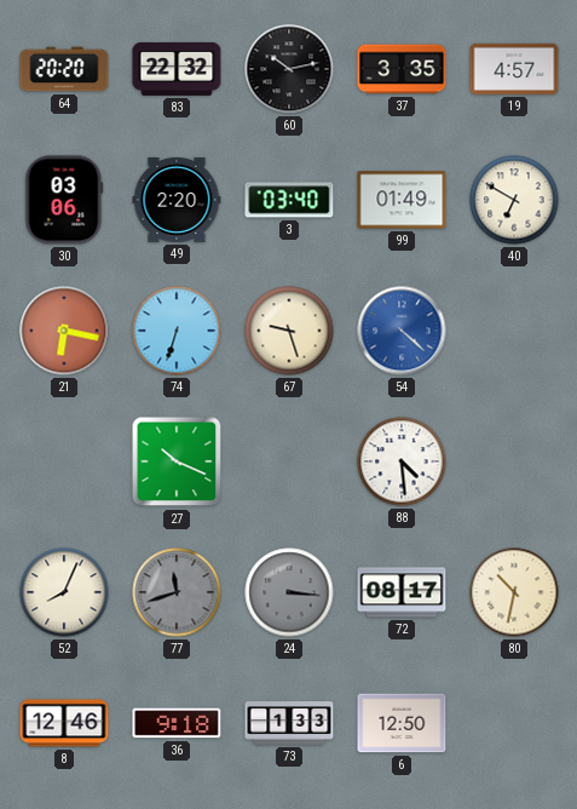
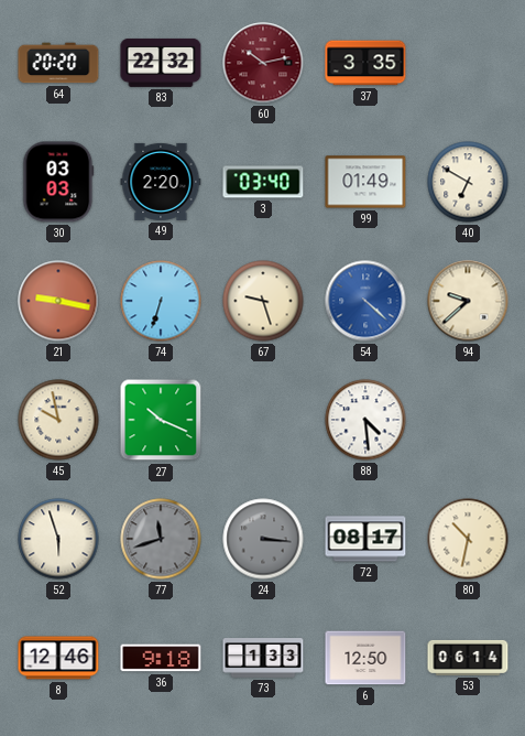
60 dial: black -> burgundy (263, 63)
19: 4:57 -> none (514, 69)
30: 03:06 -> 03:03 (58, 182)
21: 6:17 -> 9:17 (58, 301)
94: none -> 9:38 (468, 301)
45: none -> 9:58 (58, 420)
52: 8:04 -> 5:57 (58, 539)
53: none -> 06:14 (468, 658)
